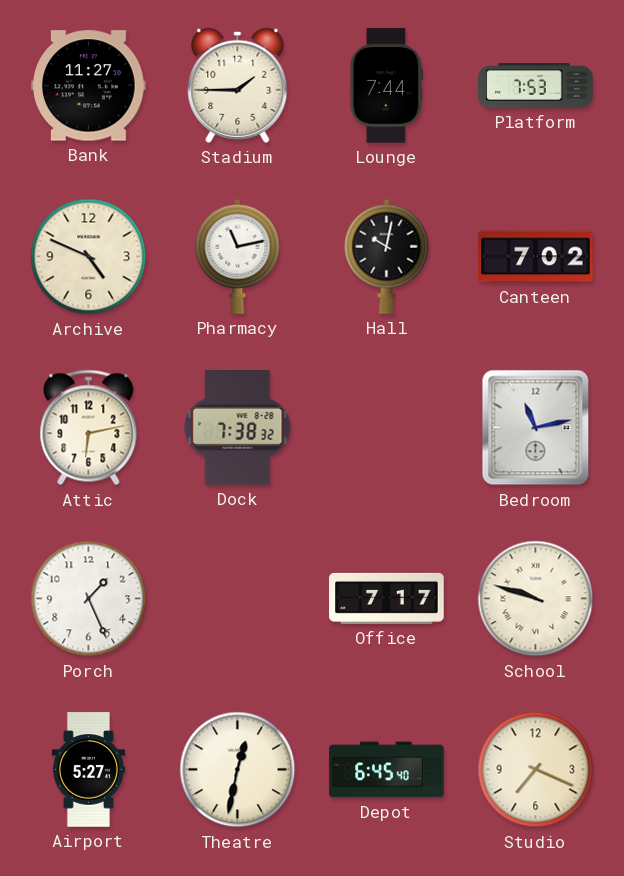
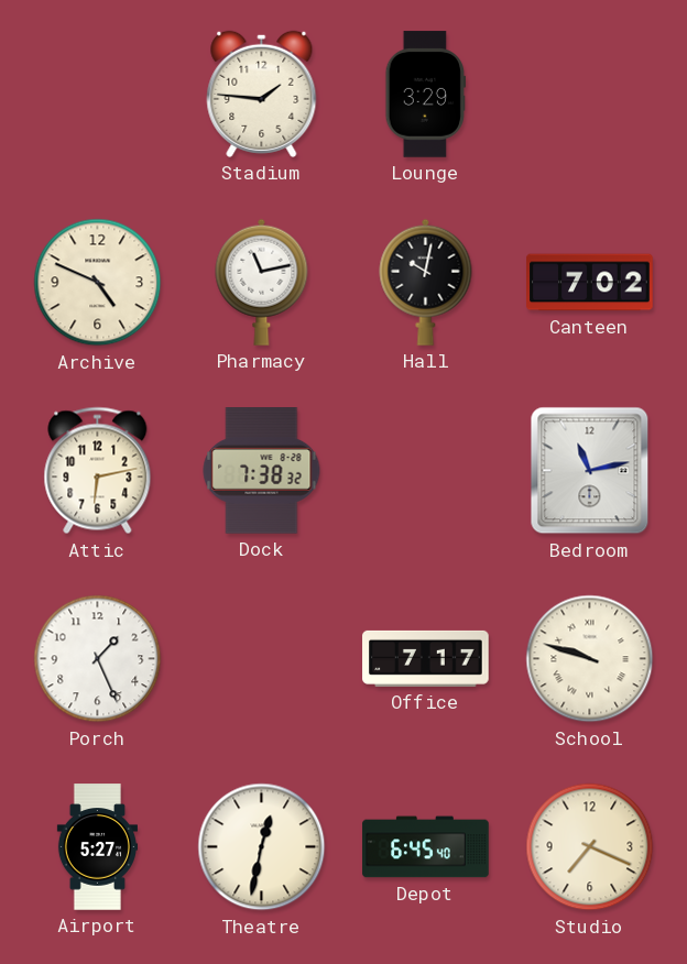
Bank: 11:27 -> none (89, 86)
Stadium: 1:45 -> 1:46 (262, 94)
Lounge: 7:44 -> 3:29 (425, 95)
Platform: 7:53 -> none (536, 86)
